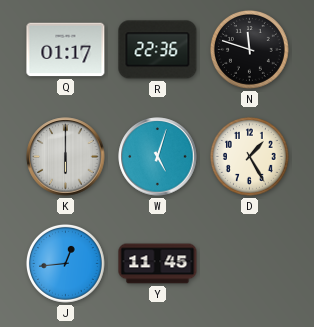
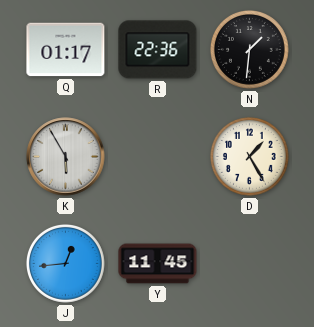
N: 11:48 -> 1:31 (250, 50)
K: 6:00 -> 5:55 (66, 157)
W: 5:03 -> none (158, 157)
